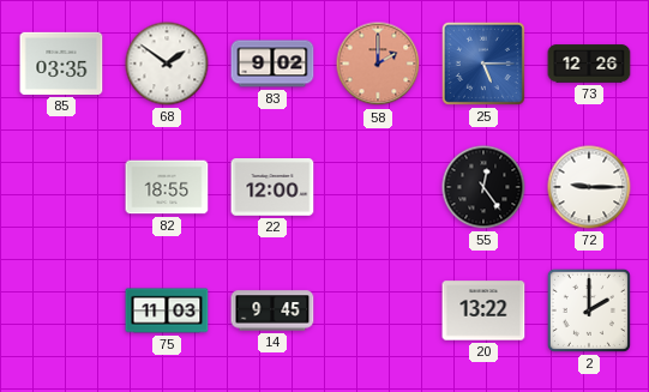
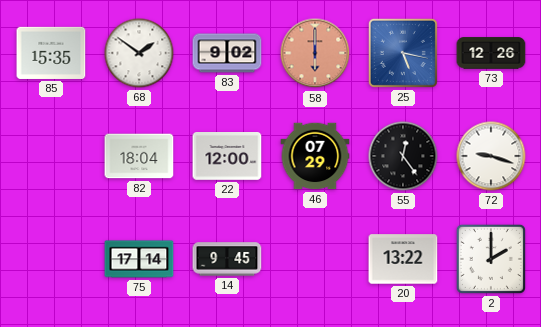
85: 03:35 -> 15:35 (51, 53)
58: 2:00 -> 6:00 (315, 53)
25: 5:15 -> 5:17 (403, 53)
82: 18:55 -> 18:04 (139, 156)
46: none -> 07:29 (315, 156)
72: 9:15 -> 9:18 (491, 156)
75: 11:03 -> 17:14 (139, 259)
